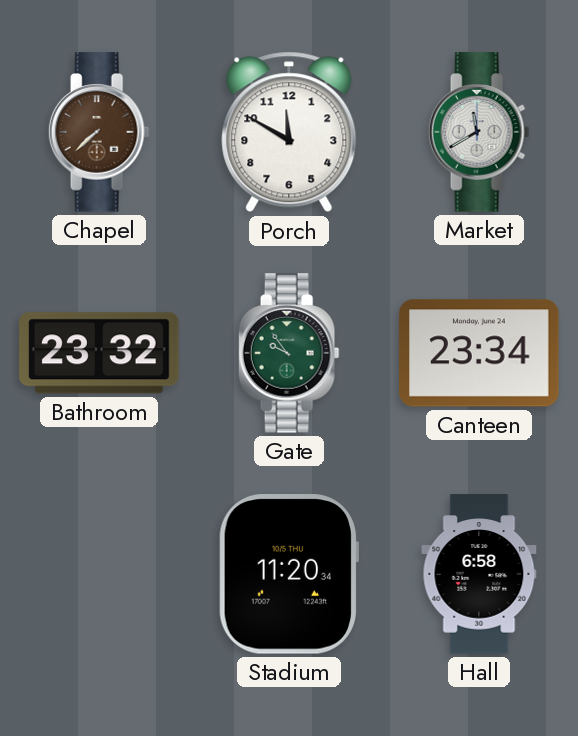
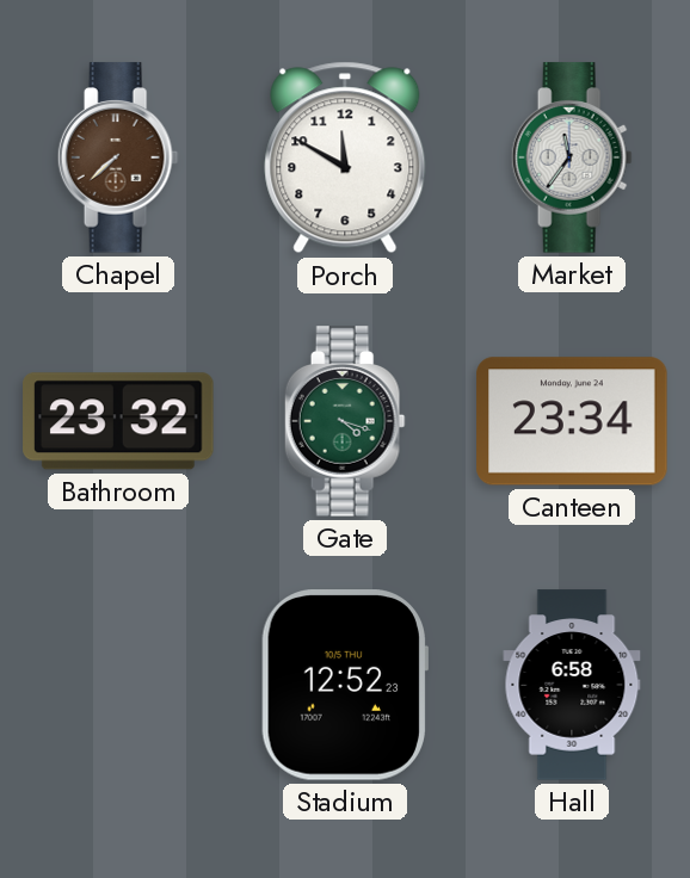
Market: 11:40 -> 11:36 (572, 157)
Gate: 9:54 -> 4:18 (345, 421)
Stadium: 11:20 -> 12:52 (344, 685)
